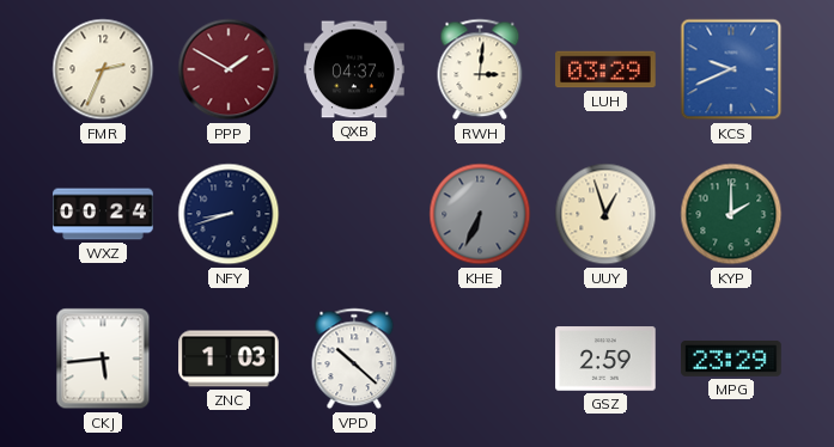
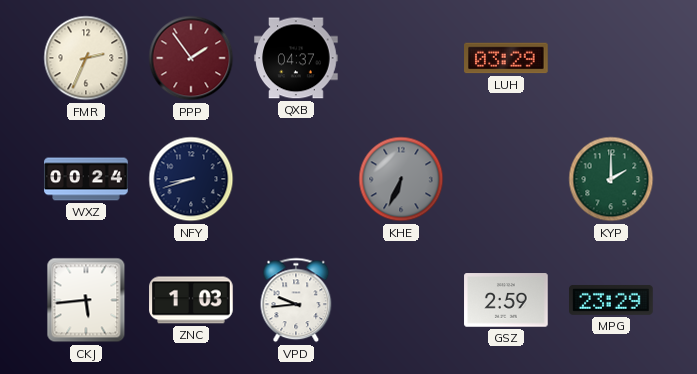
PPP: 1:50 -> 1:54 (191, 58)
RWH: 3:01 -> none (480, 69)
KCS: 9:41 -> none (731, 69)
UUY: 12:57 -> none (605, 214)
VPD: 10:22 -> 9:44 (296, 300)
